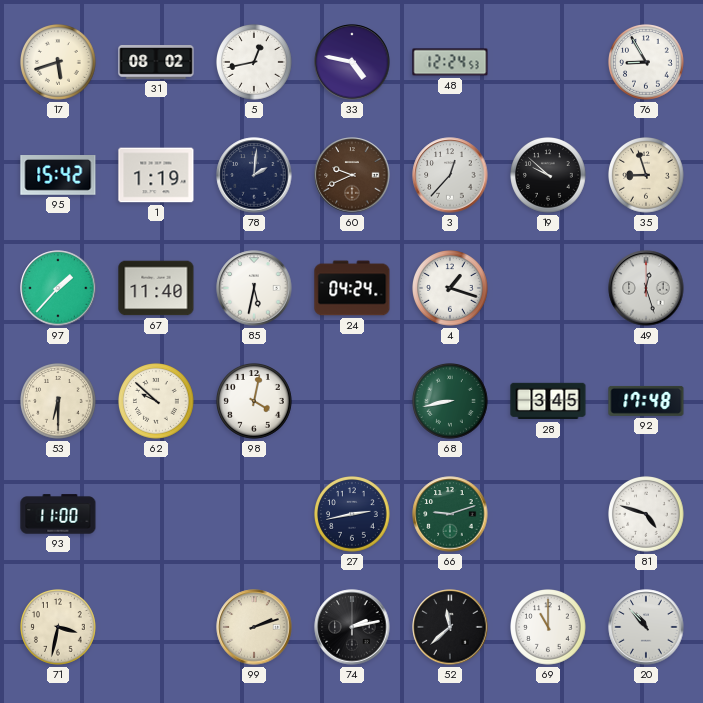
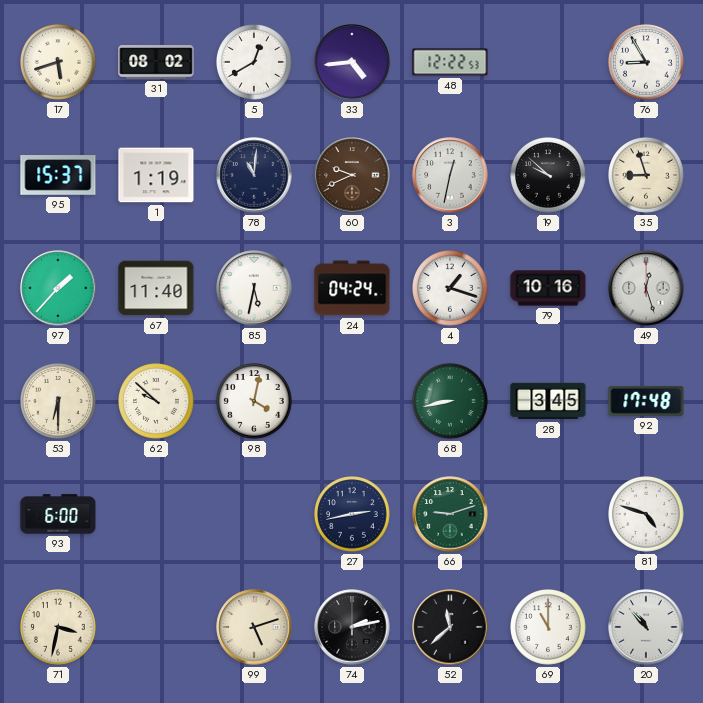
5: 12:43 -> 12:40 (255, 63)
33: 4:47 -> 4:44 (352, 62)
48: 12:24 -> 12:22 (450, 62)
95: 15:42 -> 15:37 (58, 176)
78: 2:01 -> 11:01 (254, 175)
3: 12:37 -> 12:32 (450, 175)
79: none -> 10:16 (548, 288)
93: 11:00 -> 6:00 (58, 514)
99: 2:12 -> 5:12 (254, 627)
